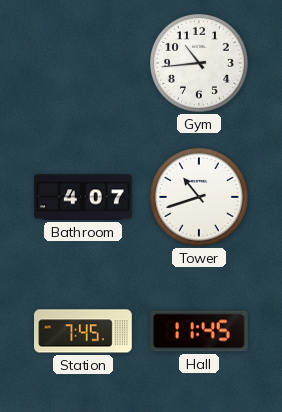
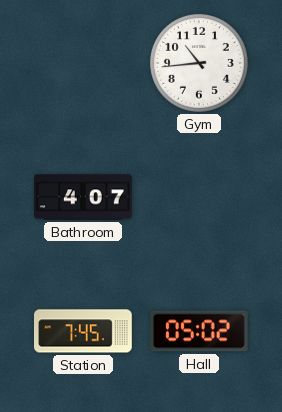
Tower: 10:42 -> none (199, 197)
Hall: 11:45 -> 05:02 (200, 331)
